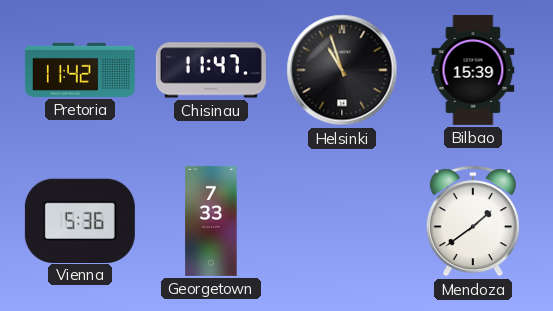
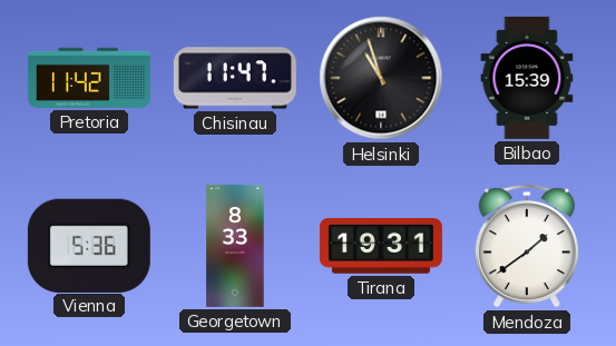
Georgetown: 7:33 -> 8:33 (235, 246)
Tirana: none -> 19:31 (381, 247)
